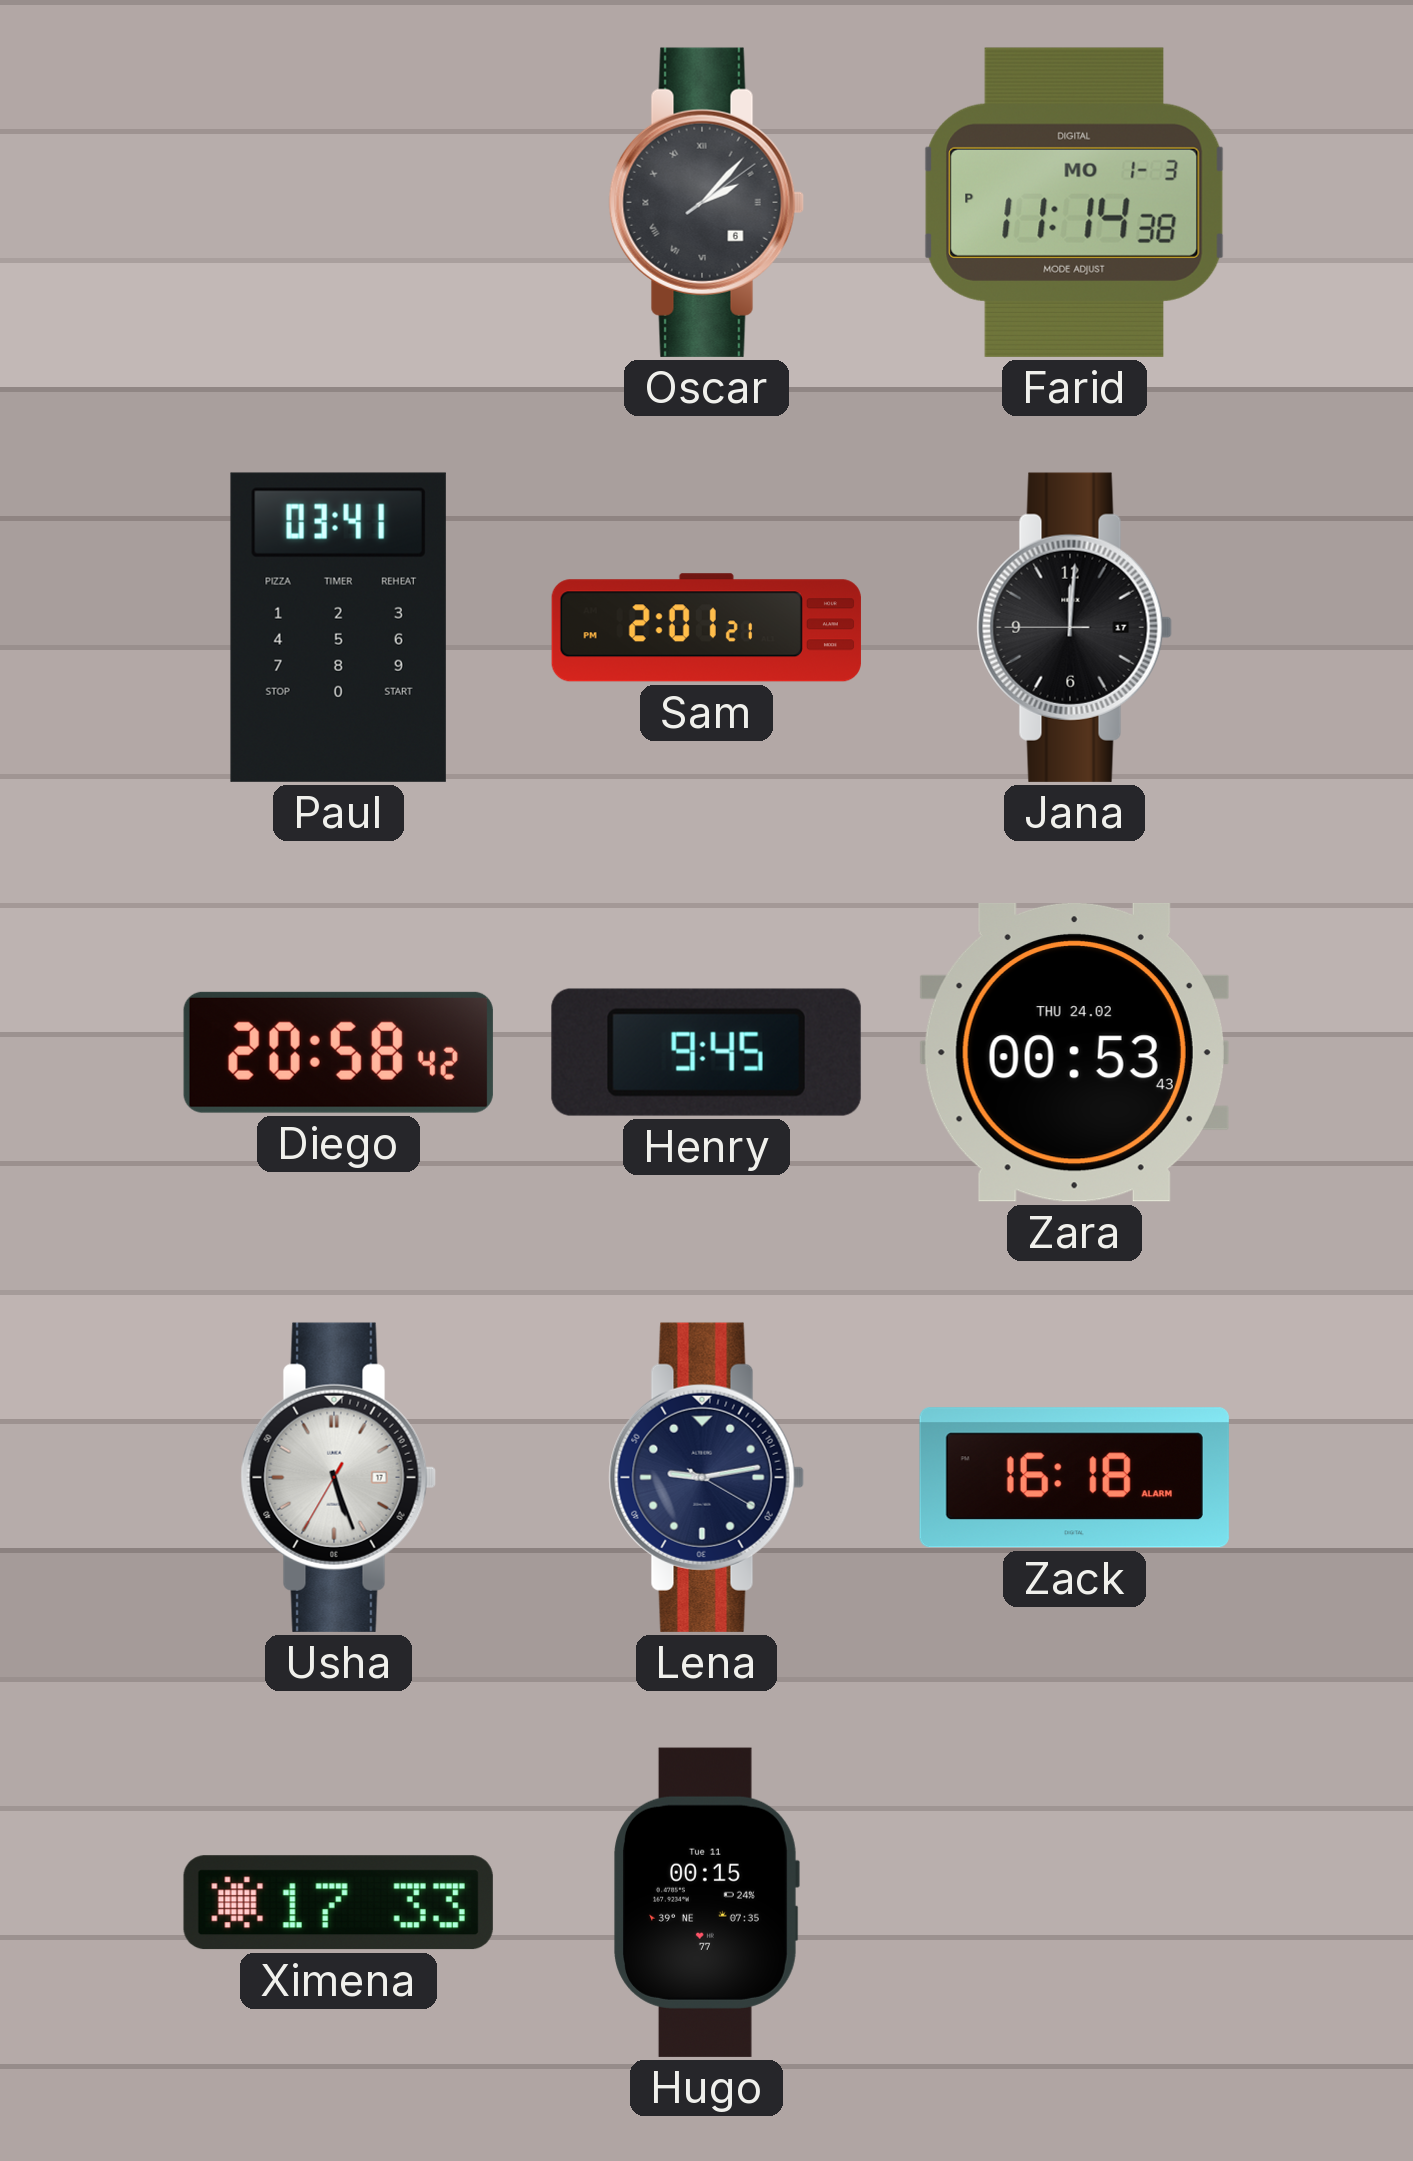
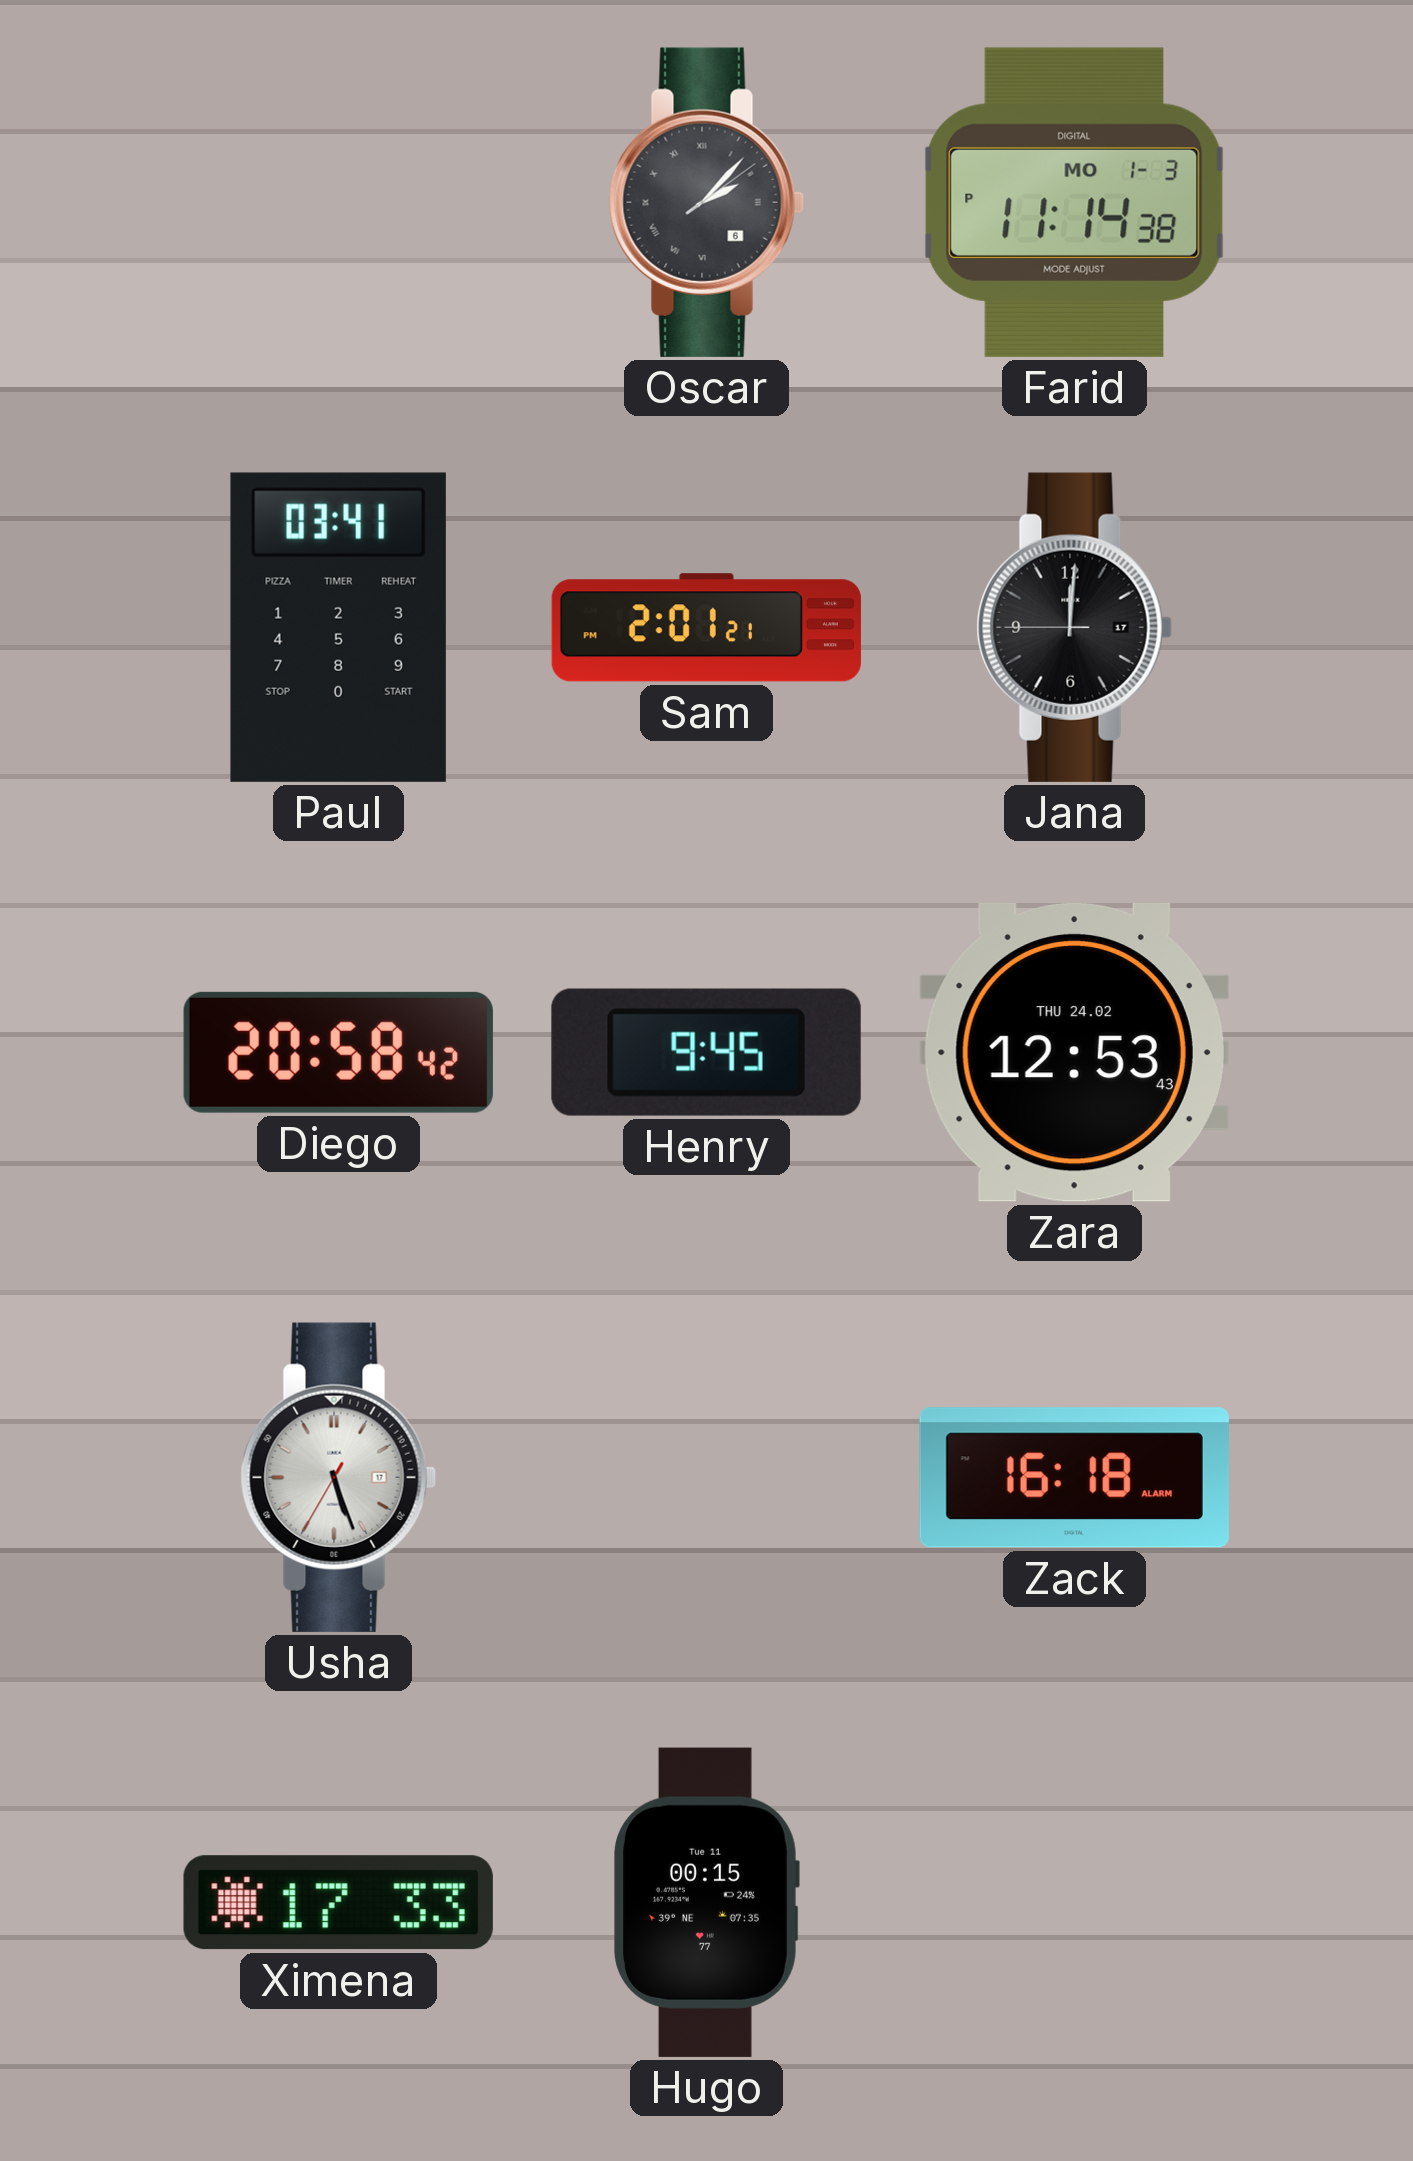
Zara: 00:53 -> 12:53 (1074, 1052)
Lena: 9:13 -> none (706, 1477)
